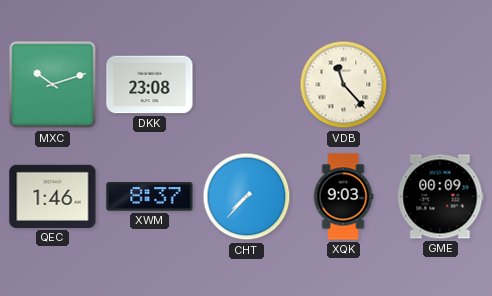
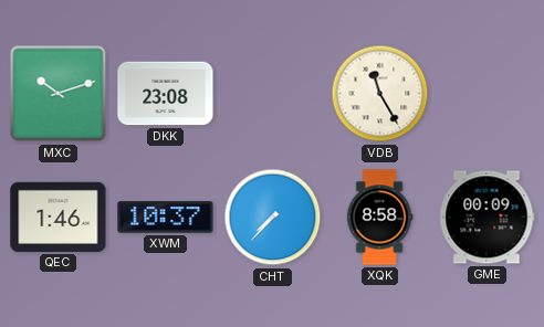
VDB: 11:23 -> 11:25 (380, 94)
XWM: 8:37 -> 10:37 (166, 218)
XQK: 9:03 -> 8:58 (379, 218)
